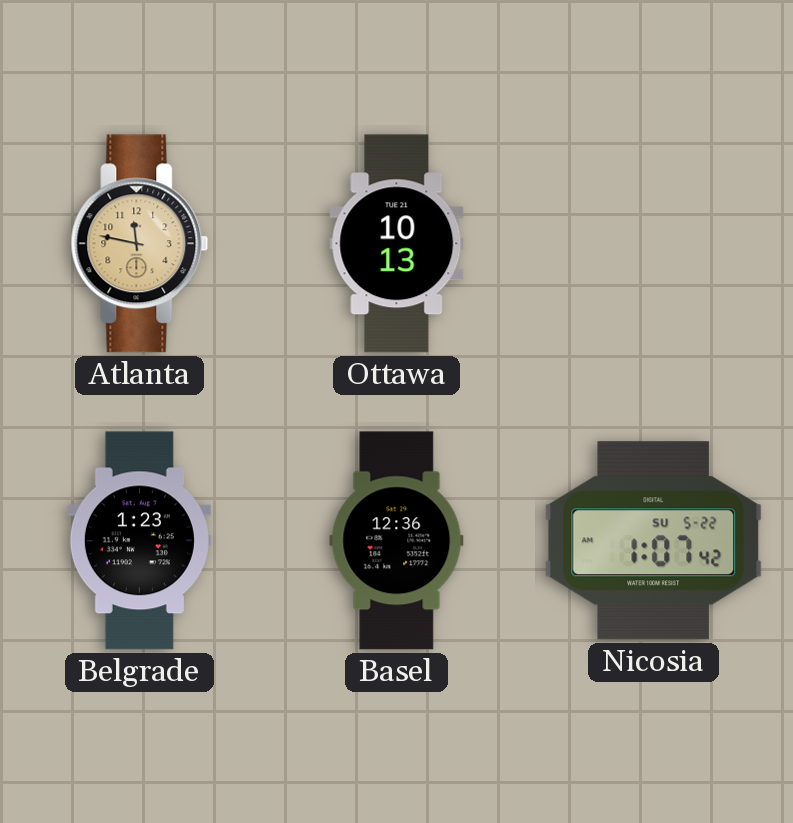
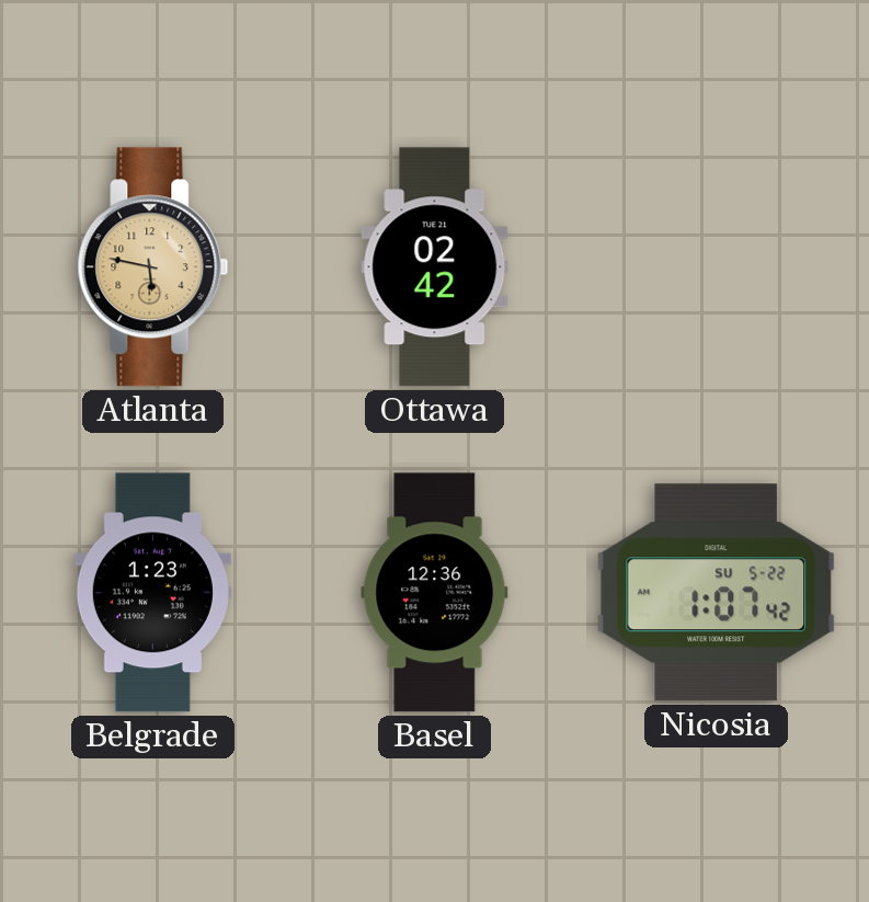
Atlanta: 11:47 -> 5:47 (153, 267)
Ottawa: 10:13 -> 02:42 (435, 267)
